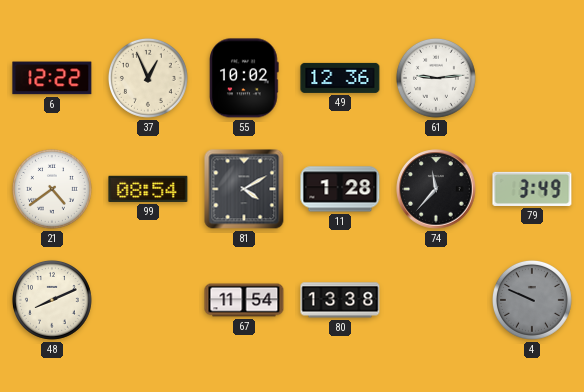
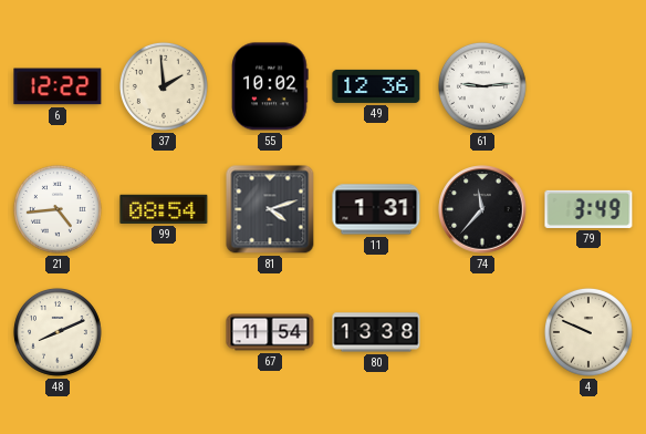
37: 12:56 -> 1:59 (164, 86)
21: 4:39 -> 4:44 (58, 209)
81: 4:10 -> 4:12 (270, 209)
11: 1:28 -> 1:31 (376, 209)
4 dial: grey -> cream (588, 332)
